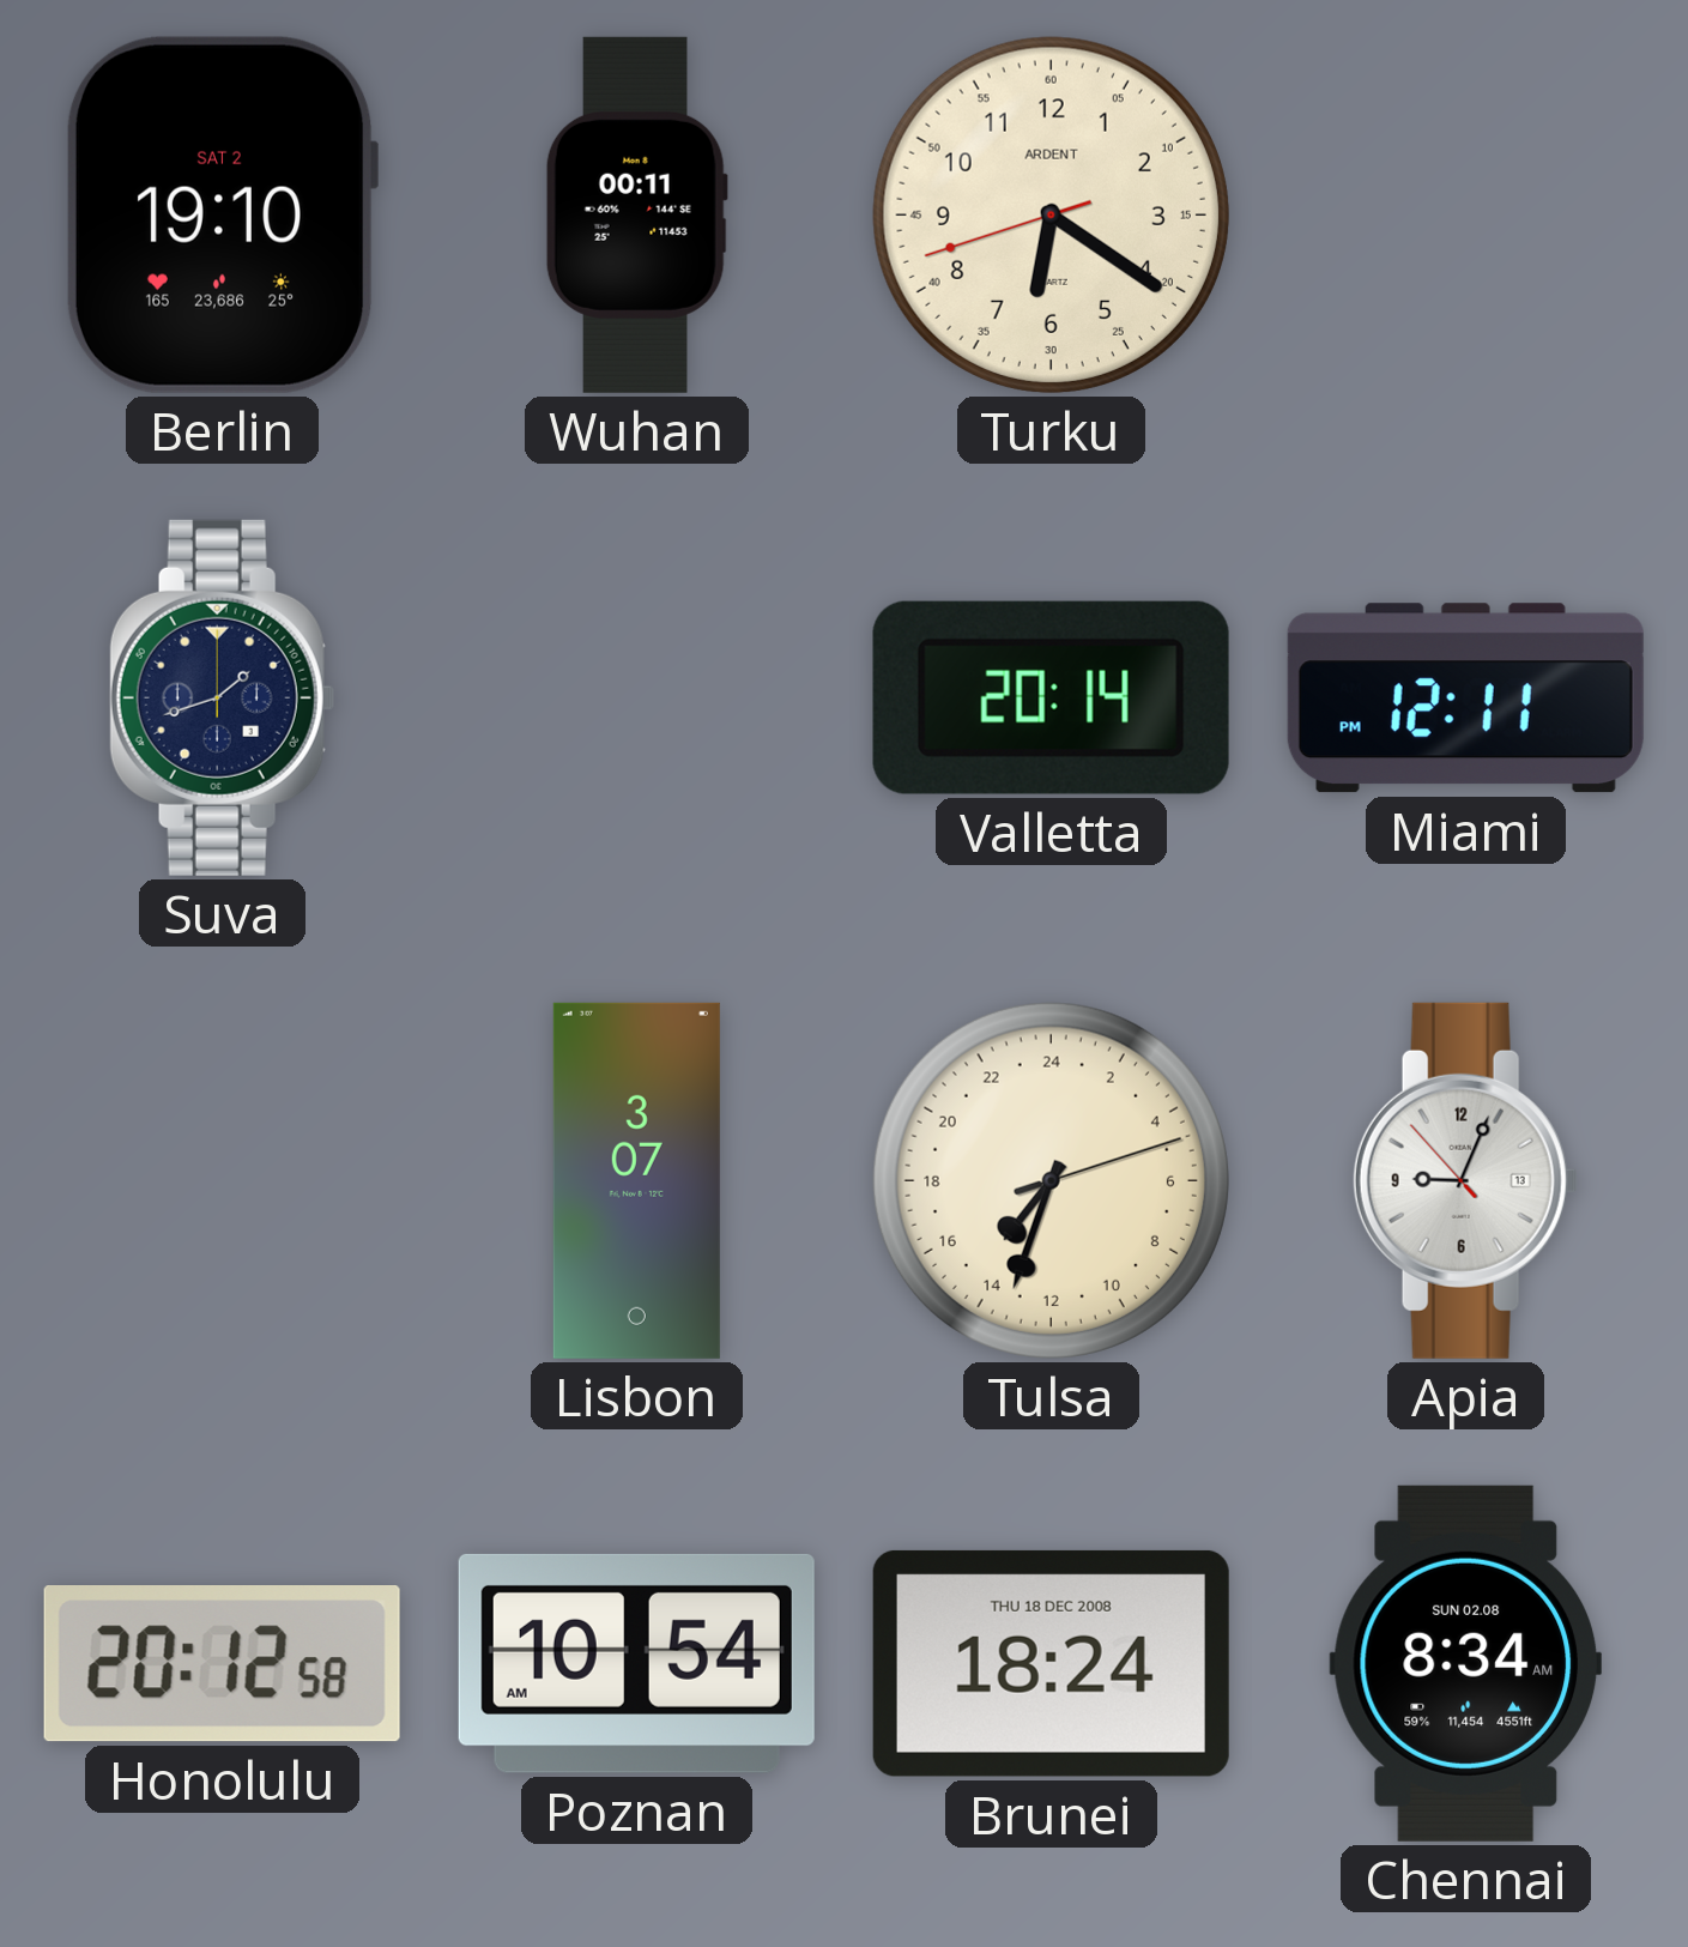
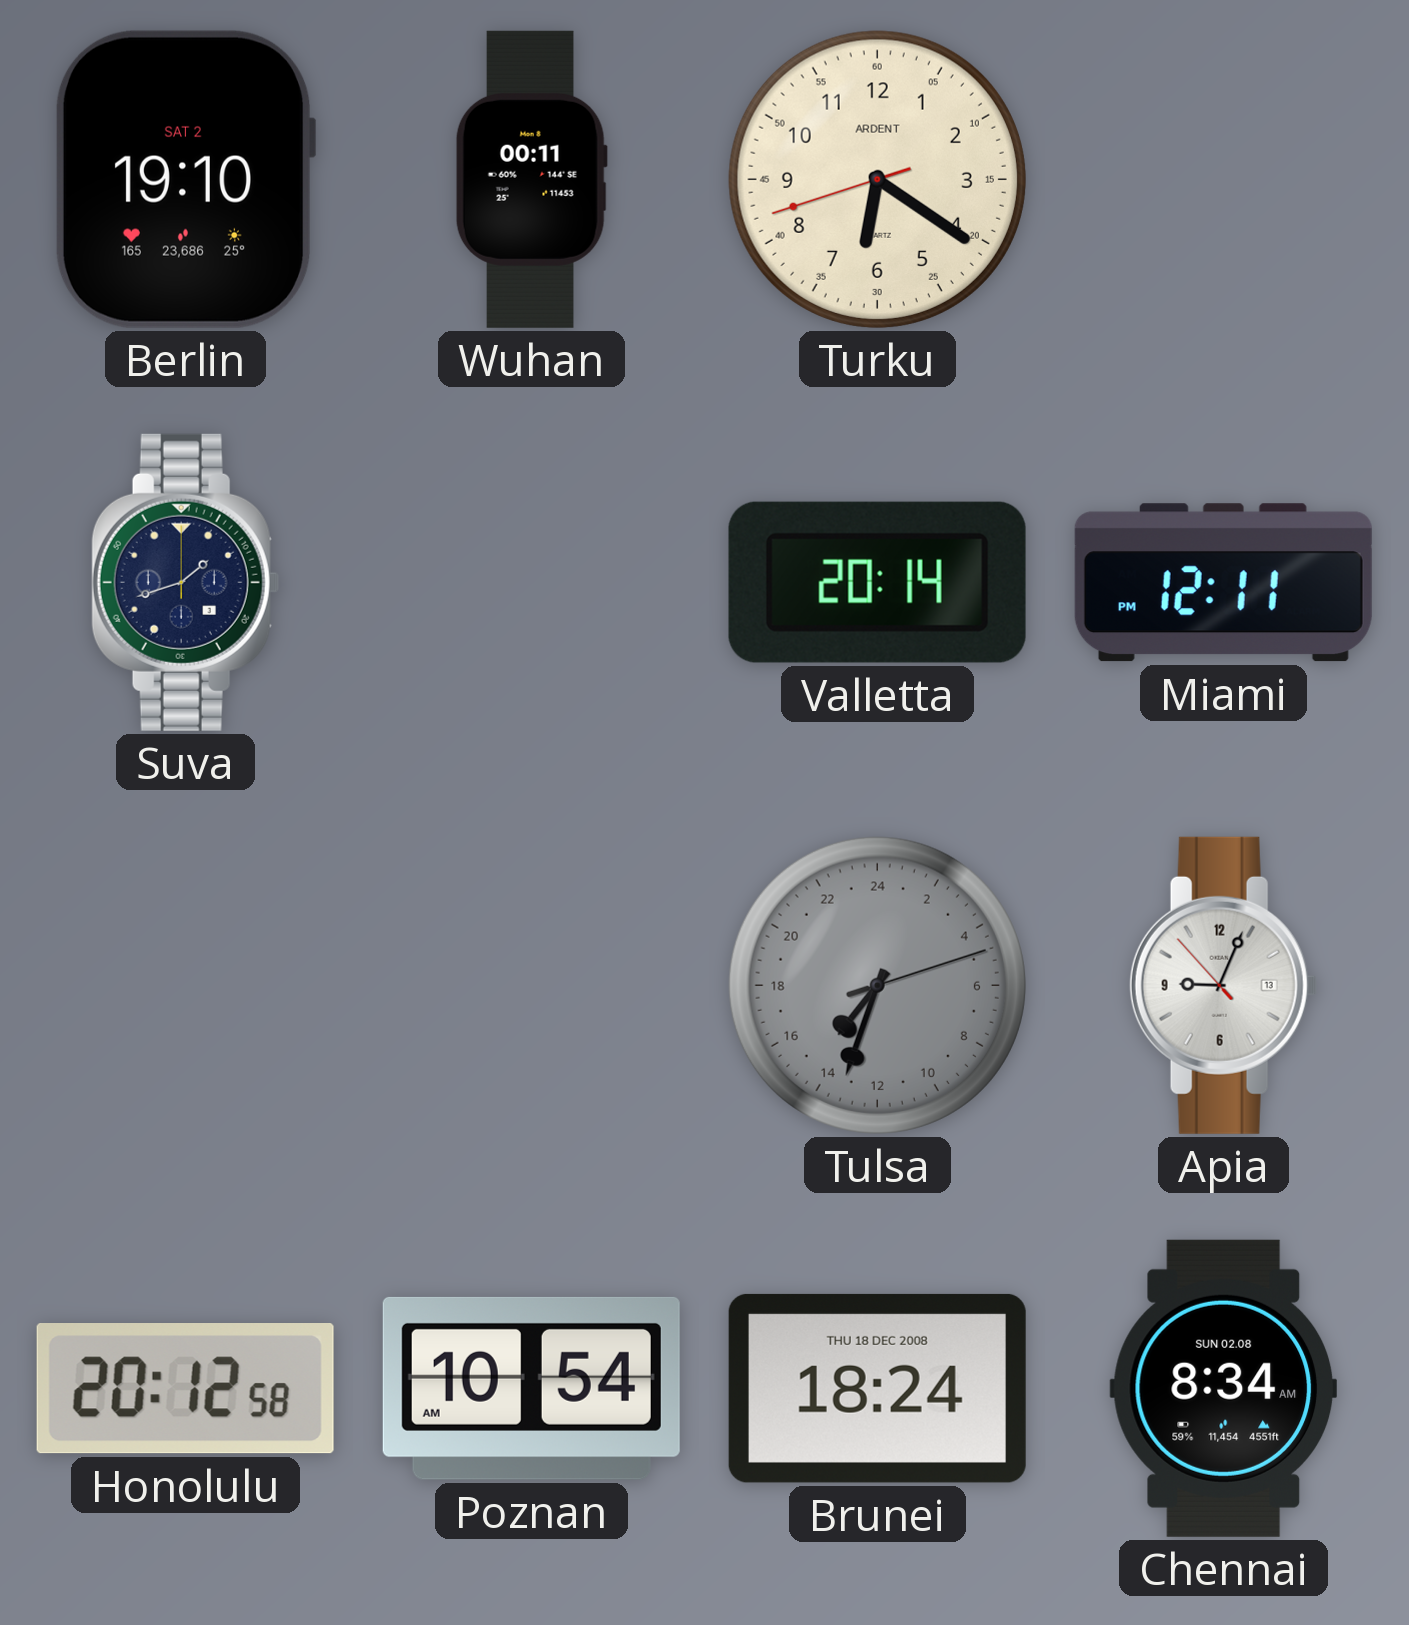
Lisbon: 3:07 -> none (636, 1180)
Tulsa dial: cream -> grey (877, 985)
